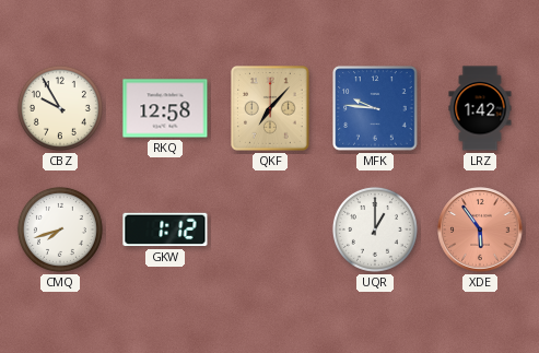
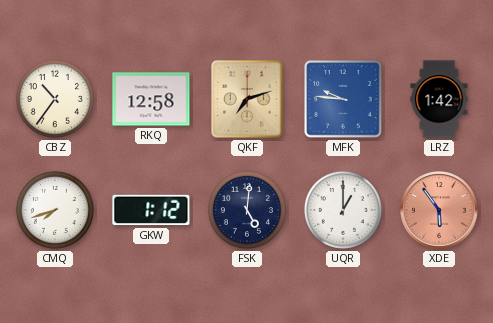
CBZ: 9:55 -> 10:36 (55, 99)
QKF: 7:07 -> 7:12 (248, 100)
FSK: none -> 5:01 (247, 210)
